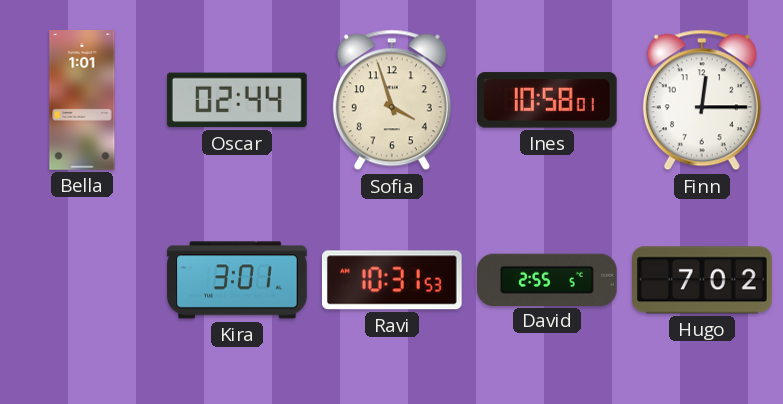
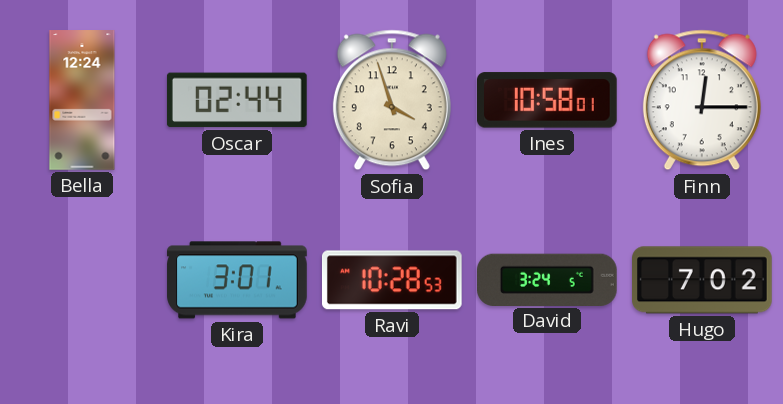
Bella: 1:01 -> 12:24 (82, 100)
Ravi: 10:31 -> 10:28 (392, 280)
David: 2:55 -> 3:24 (548, 279)
